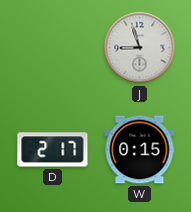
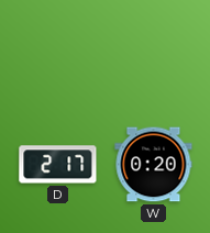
J: 8:57 -> none (140, 48)
W: 0:15 -> 0:20 (154, 165)
